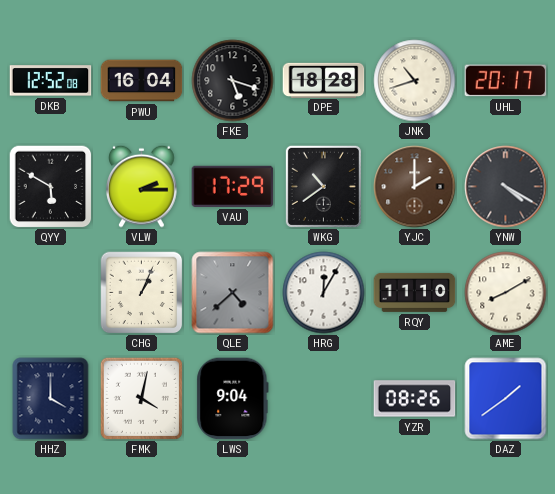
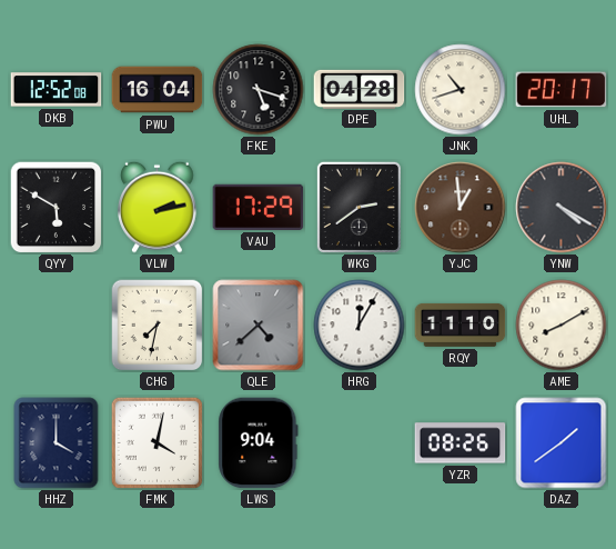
DPE: 18:28 -> 04:28 (360, 89)
VLW: 2:15 -> 2:13 (158, 207)
WKG: 10:39 -> 2:39 (359, 207)
YJC: 2:00 -> 12:59 (461, 208)
CHG: 1:04 -> 7:32 (156, 325)
